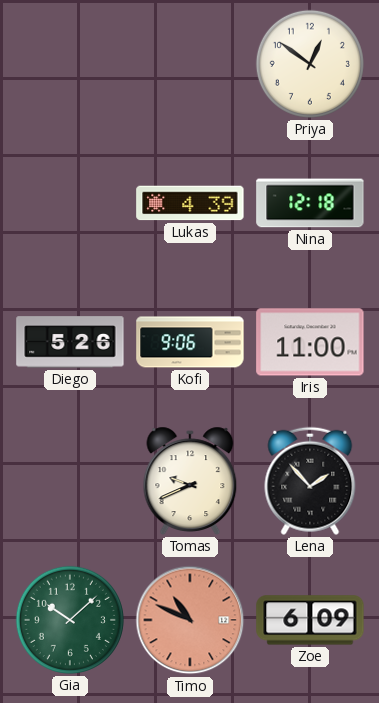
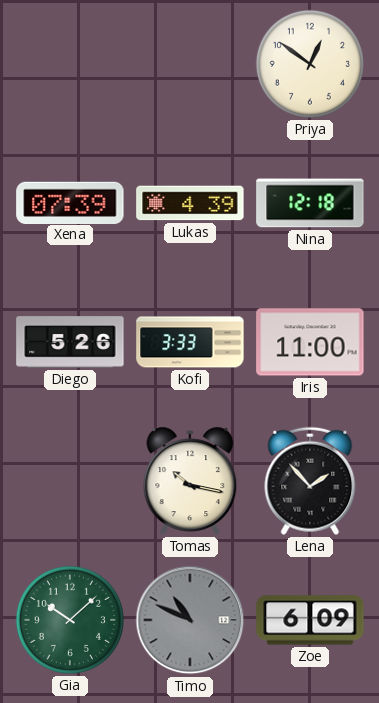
Xena: none -> 07:39 (70, 202)
Kofi: 9:06 -> 3:33 (190, 342)
Tomas: 9:41 -> 10:17 (190, 481)
Timo dial: salmon -> grey (190, 620)
